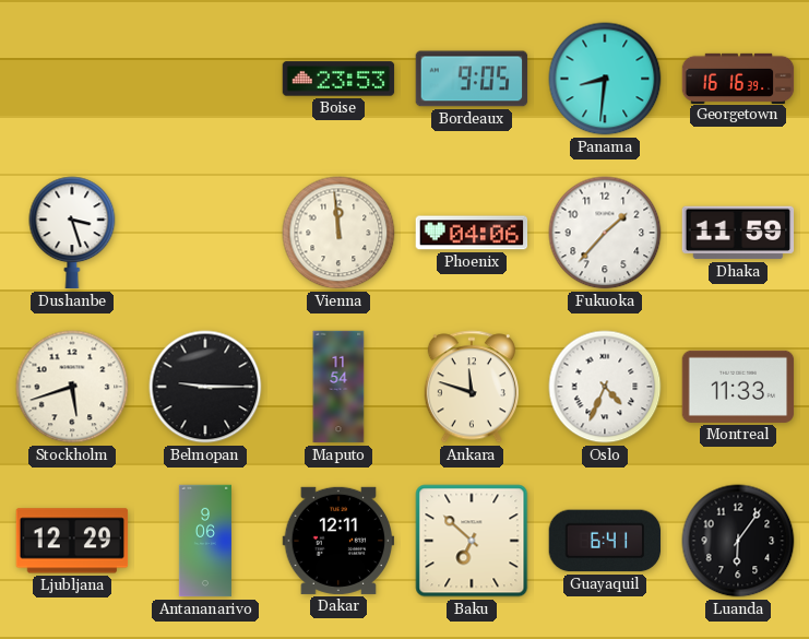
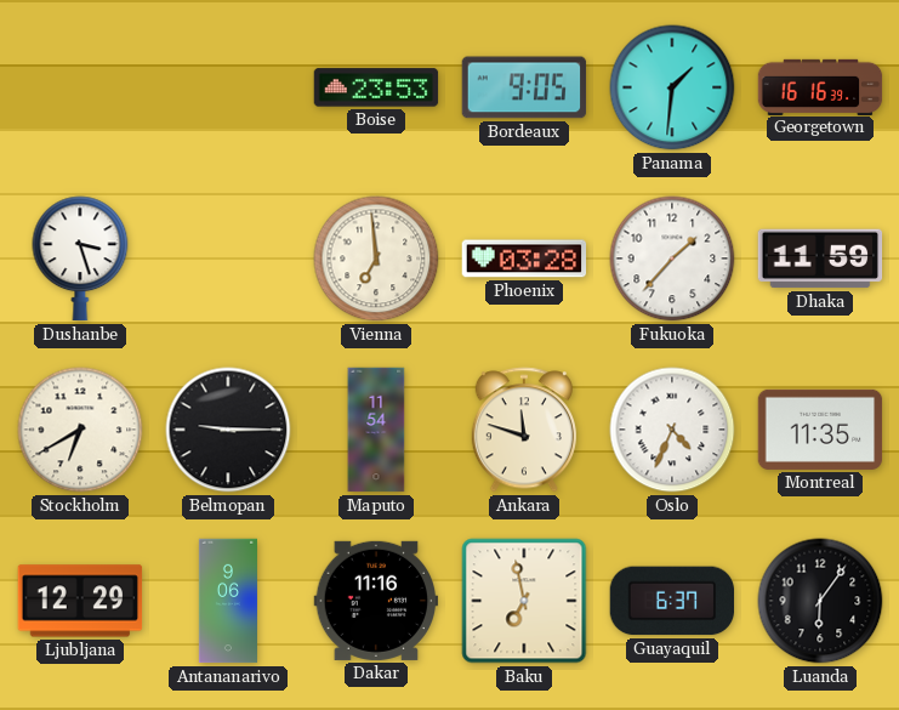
Panama: 8:31 -> 1:31 (672, 87)
Vienna: 11:59 -> 6:59 (376, 259)
Phoenix: 04:06 -> 03:28 (524, 259)
Stockholm: 5:42 -> 6:40 (80, 430)
Montreal: 11:33 -> 11:35 (820, 430)
Dakar: 12:11 -> 11:16 (376, 601)
Baku: 6:52 -> 6:58 (524, 601)
Guayaquil: 6:41 -> 6:37 (672, 601)
